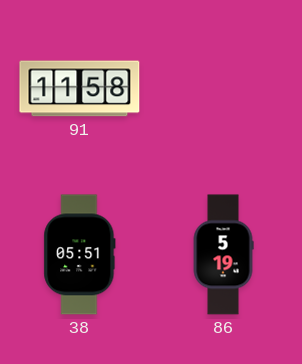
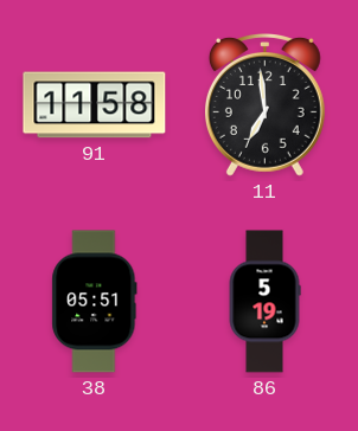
11: none -> 6:59 (264, 105)
